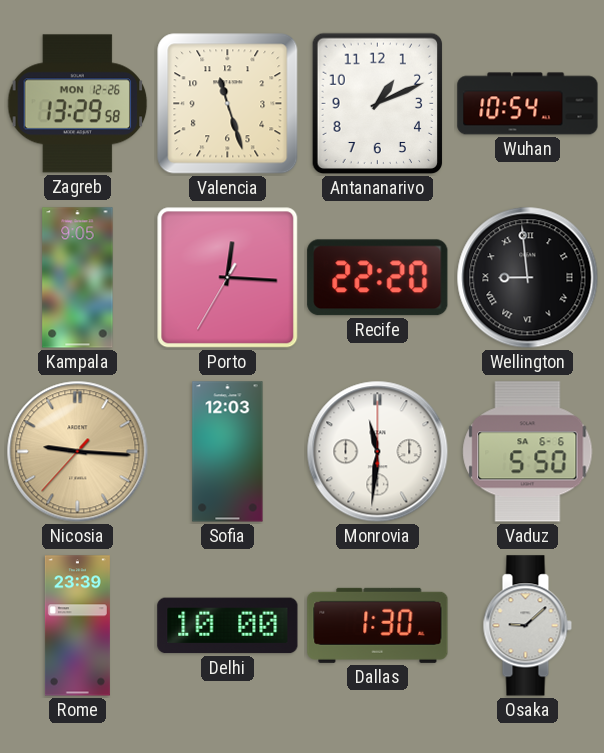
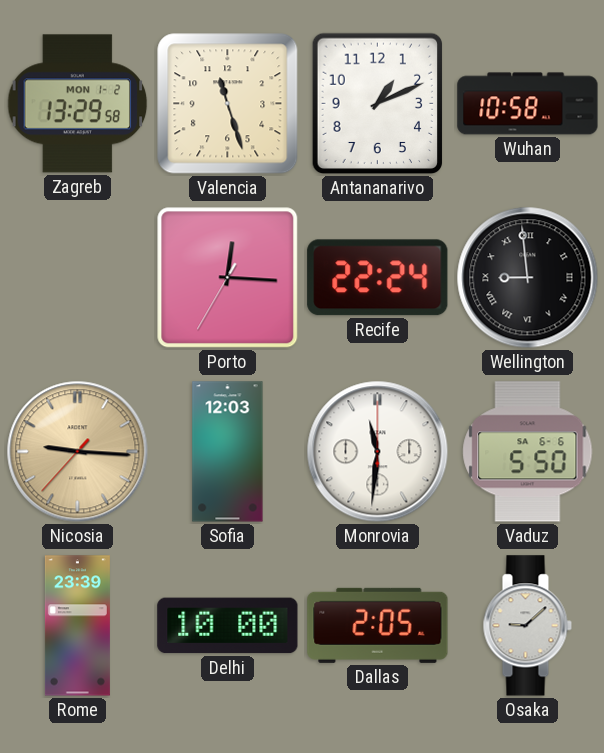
Zagreb date: MON 12-26 -> MON 1-2 (78, 104)
Wuhan: 10:54 -> 10:58 (528, 104)
Kampala: 9:05 -> none (78, 278)
Recife: 22:20 -> 22:24 (378, 278)
Dallas: 1:30 -> 2:05 (378, 625)
